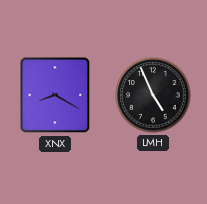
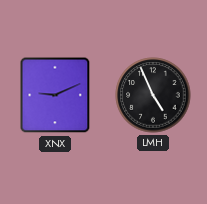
XNX: 8:20 -> 9:11 (55, 95)
